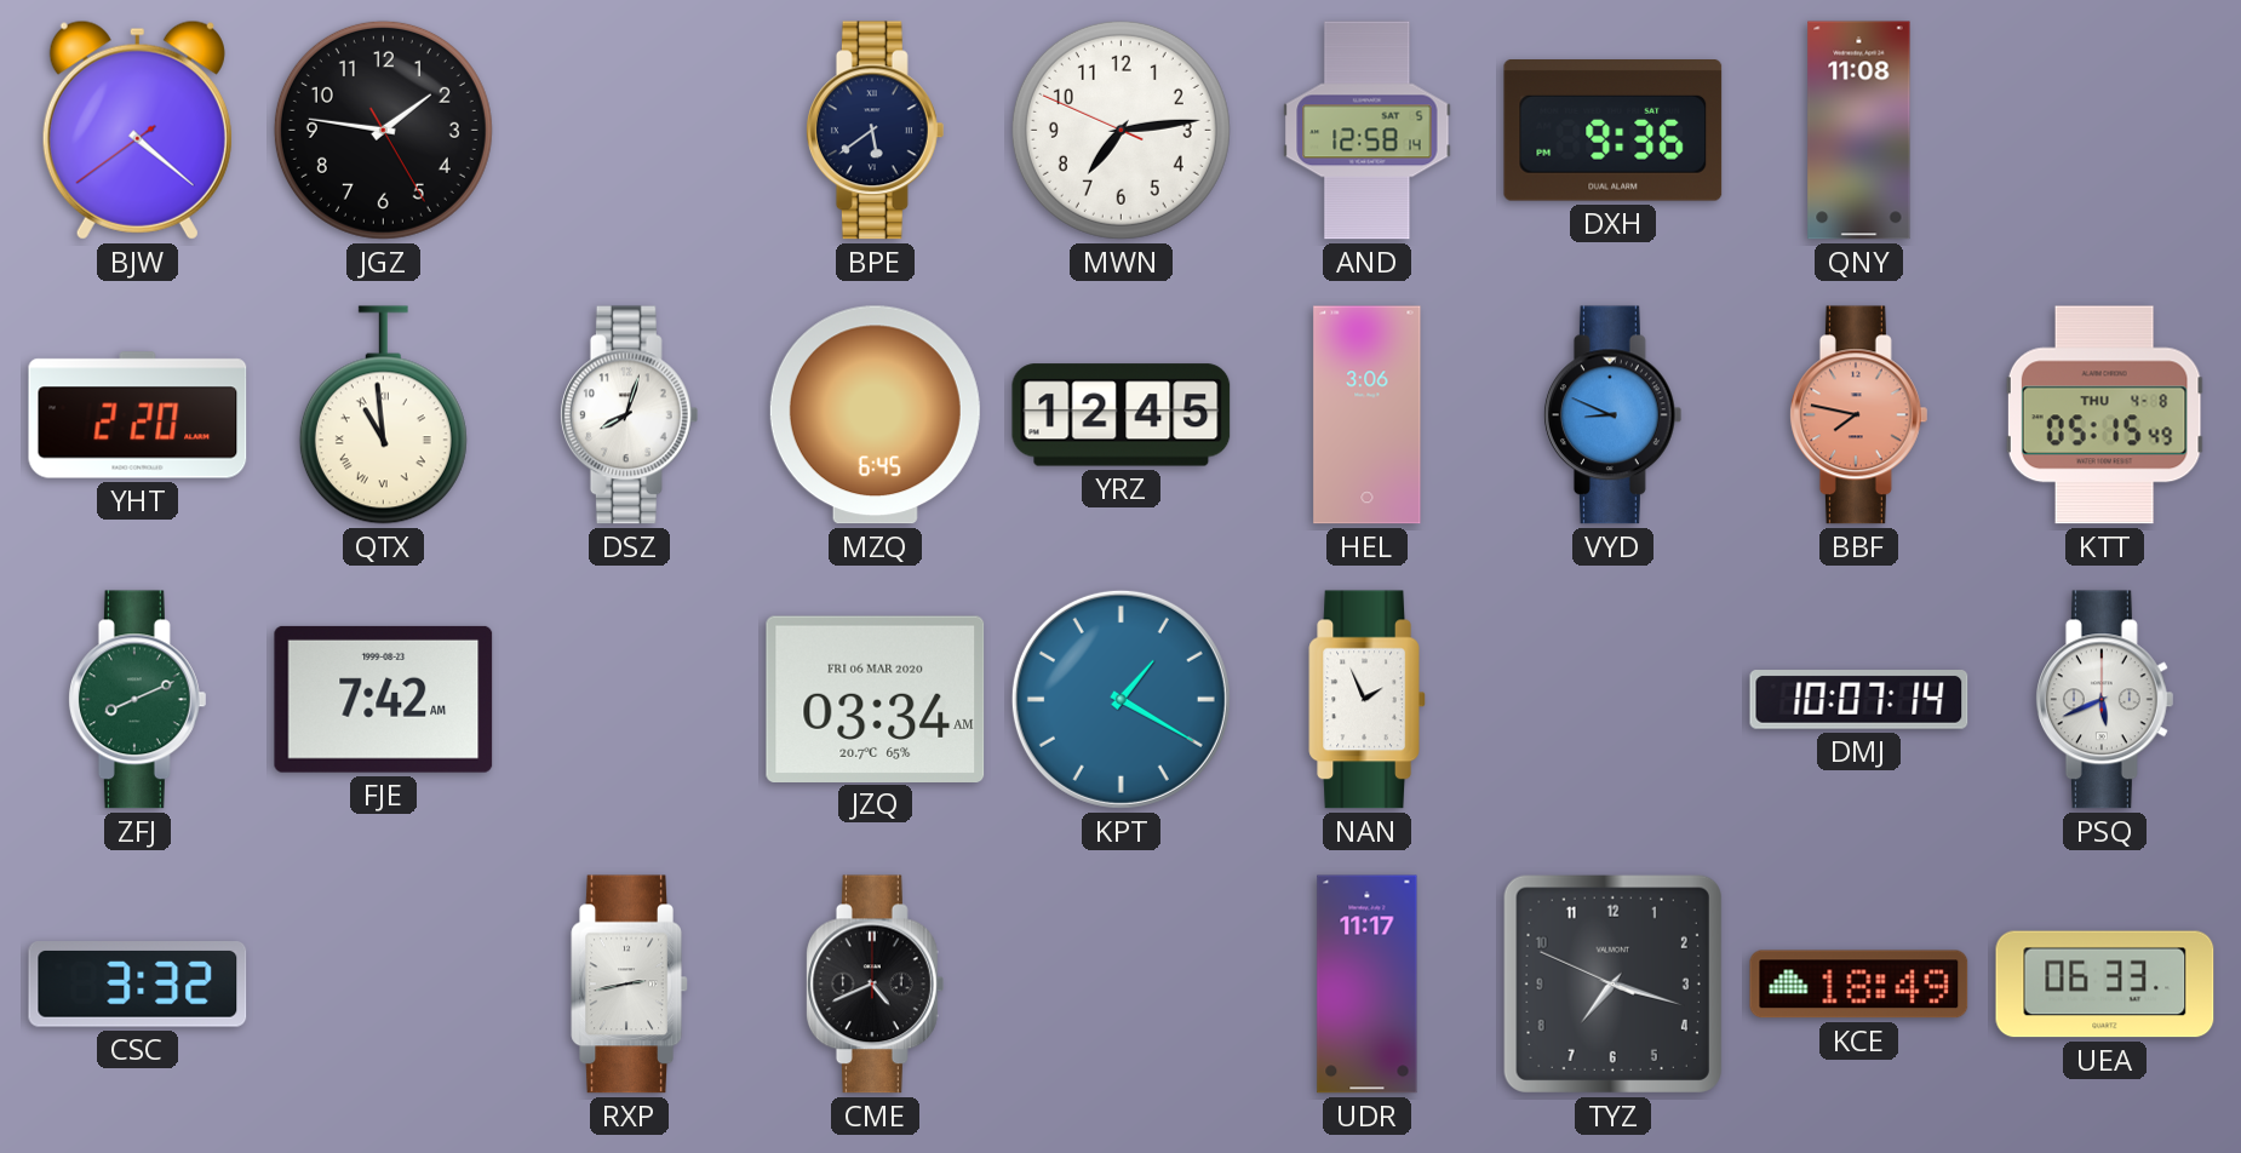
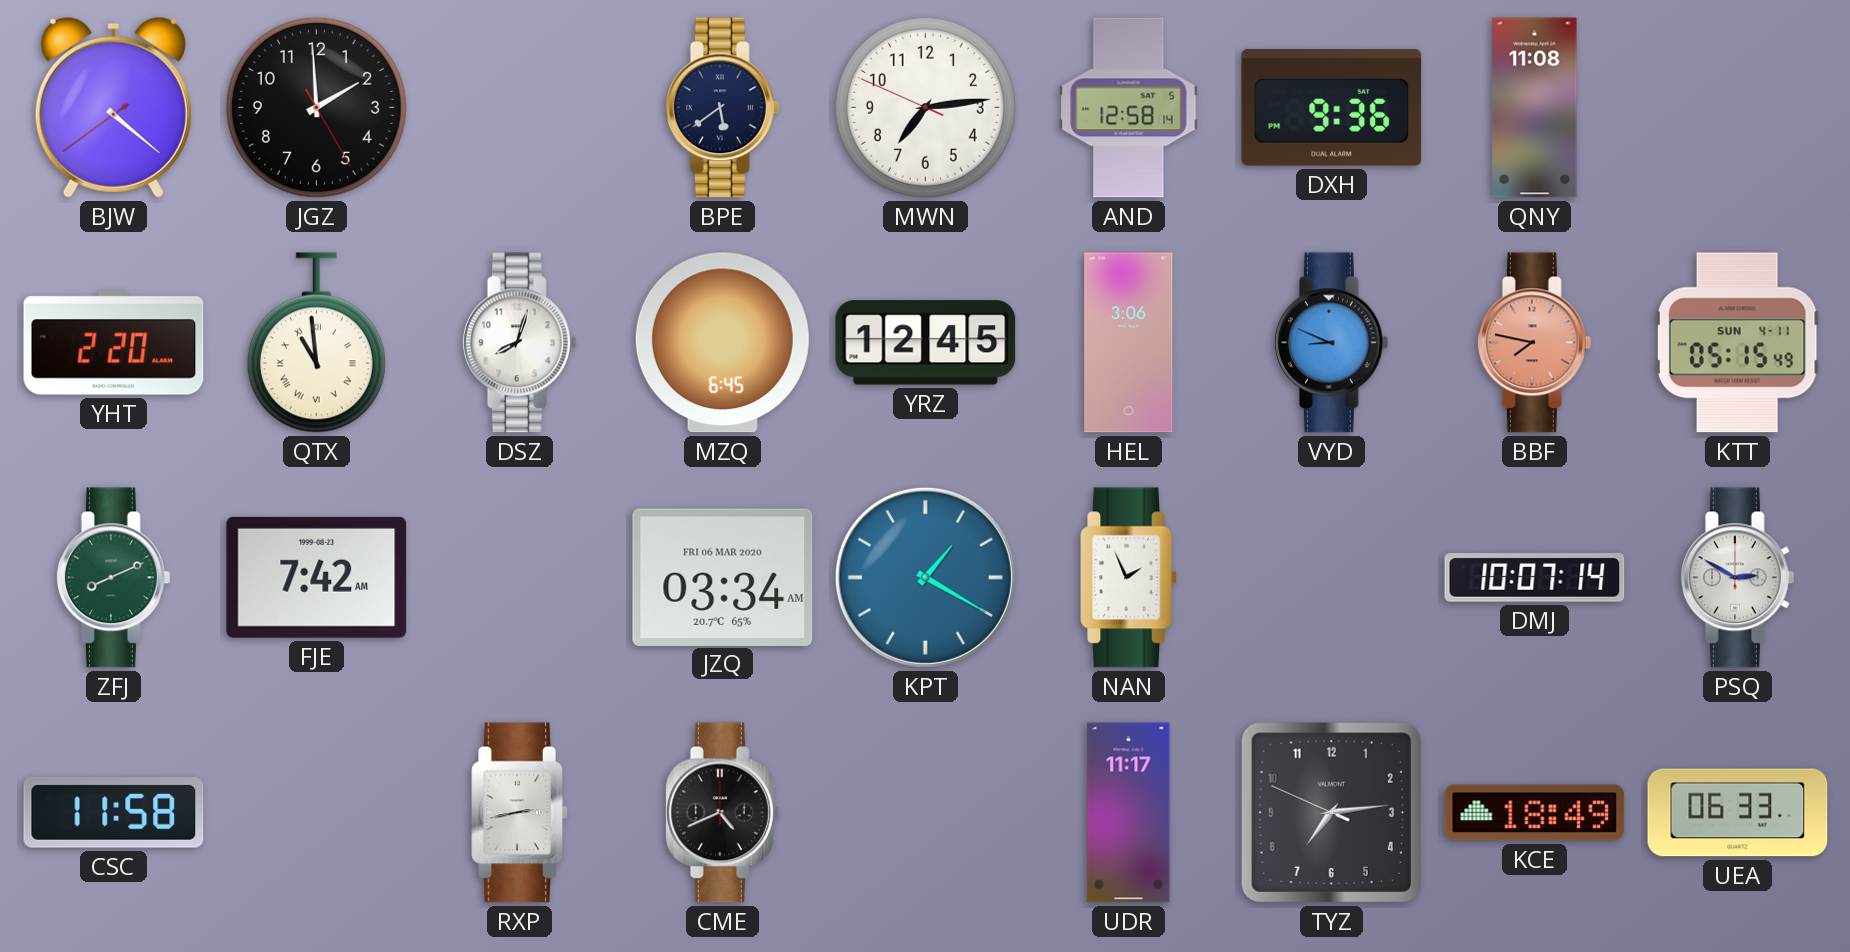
JGZ: 1:46 -> 1:59 (316, 107)
KTT date: THU 4-8 -> SUN 4-11 (1737, 343)
PSQ: 5:41 -> 2:50 (1737, 578)
CSC: 3:32 -> 11:58 (114, 813)
TYZ: 7:17 -> 7:13 (1331, 812)
